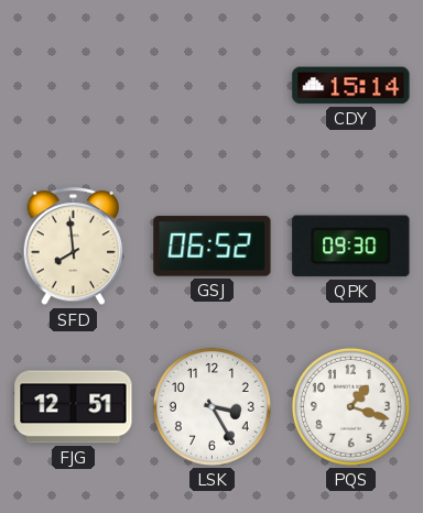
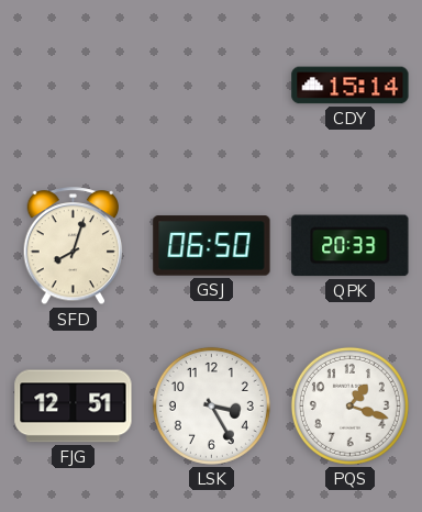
SFD: 7:59 -> 8:03 (74, 246)
GSJ: 06:52 -> 06:50 (212, 246)
QPK: 09:30 -> 20:33 (351, 246)
